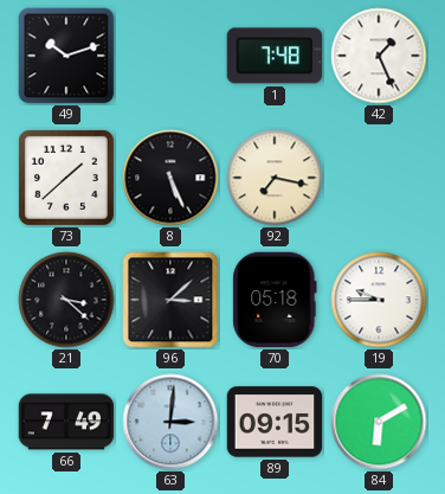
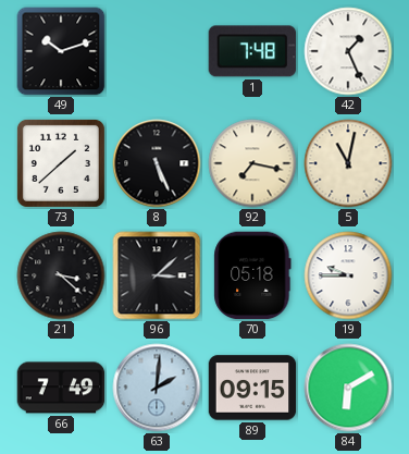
5: none -> 11:02 (348, 163)
63: 3:01 -> 2:01 (157, 388)
